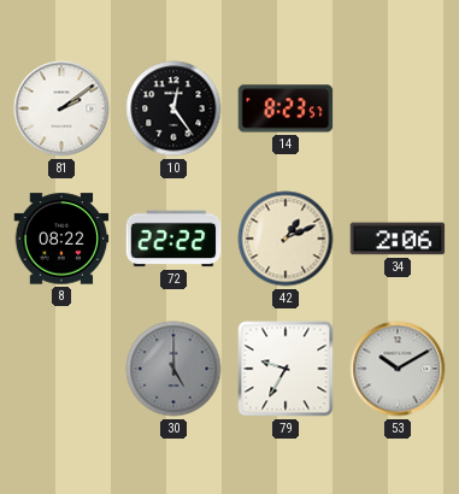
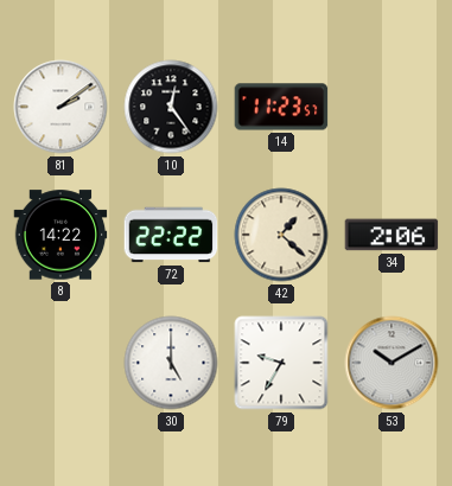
14: 8:23 -> 11:23 (281, 107)
8: 08:22 -> 14:22 (61, 235)
42: 1:11 -> 1:22 (281, 235)
30 dial: grey -> white (171, 363)
